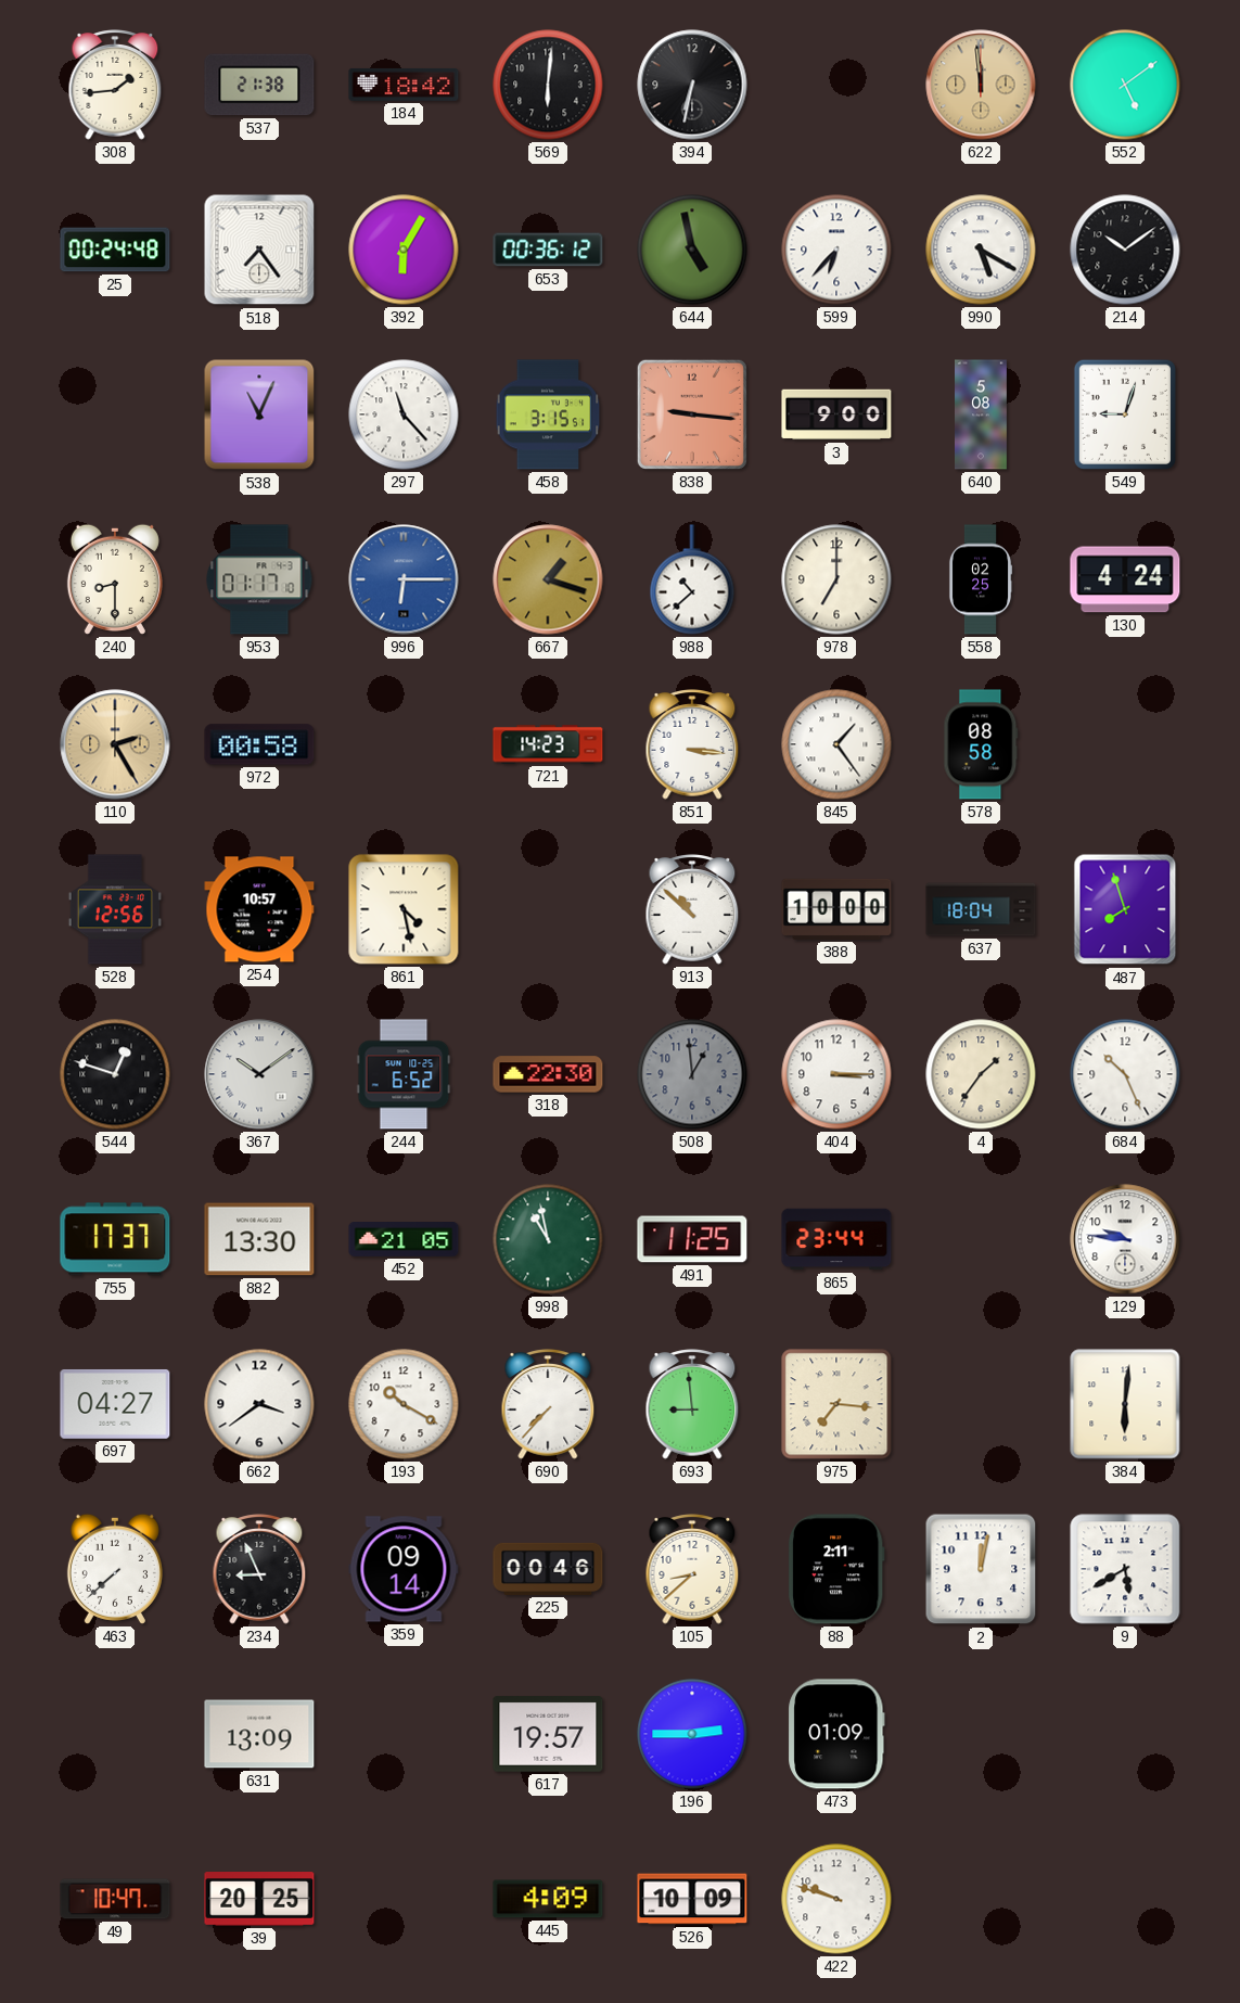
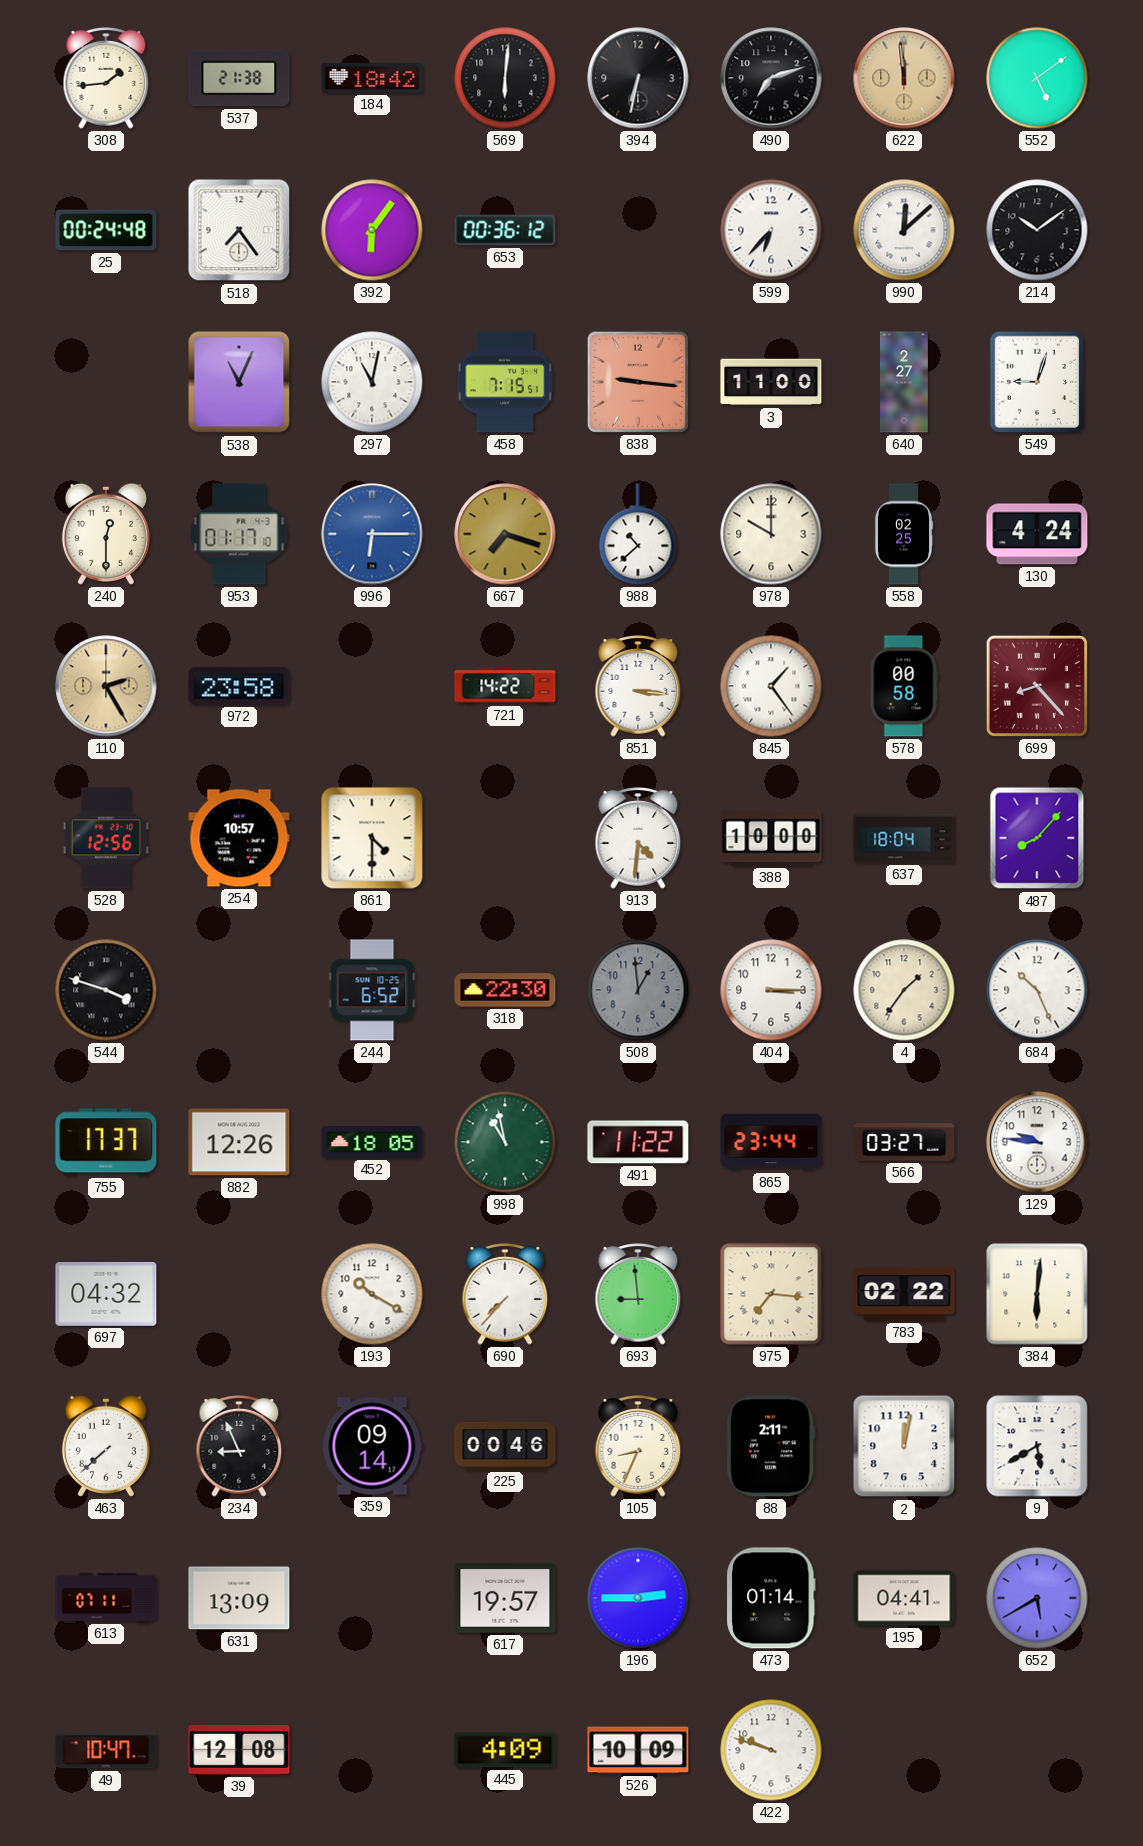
490: none -> 7:12 (771, 78)
392: 6:05 -> 6:06 (372, 230)
644: 4:58 -> none (692, 250)
990: 5:20 -> 12:08 (904, 230)
297: 11:23 -> 11:02 (372, 382)
458: 3:15 -> 7:15 (505, 382)
3: 9:00 -> 11:00 (771, 382)
640: 5:08 -> 2:27 (905, 382)
240: 8:30 -> 12:30 (106, 534)
667: 1:18 -> 7:18 (505, 534)
978: 7:00 -> 10:00 (771, 534)
972: 00:58 -> 23:58 (239, 686)
721: 14:23 -> 14:22 (505, 686)
578: 08:58 -> 00:58 (904, 686)
699: none -> 8:23 (1037, 686)
861: 4:28 -> 4:30 (372, 838)
913: 10:52 -> 4:31 (638, 838)
487: 7:57 -> 8:07 (1037, 838)
544: 12:48 -> 3:48 (106, 990)
367: 10:09 -> none (259, 1074)
882: 13:30 -> 12:26 (239, 1142)
452: 21:05 -> 18:05 (372, 1143)
491: 11:25 -> 11:22 (638, 1142)
566: none -> 03:27 (904, 1142)
697: 04:27 -> 04:32 (106, 1294)
662: 3:39 -> none (259, 1404)
783: none -> 02:22 (904, 1294)
105: 8:38 -> 8:34 (638, 1446)
613: none -> 07:11 (106, 1597)
473: 01:09 -> 01:14 (771, 1598)
195: none -> 04:41 (904, 1598)
652: none -> 5:40 (1037, 1598)
39: 20:25 -> 12:08 (239, 1750)
